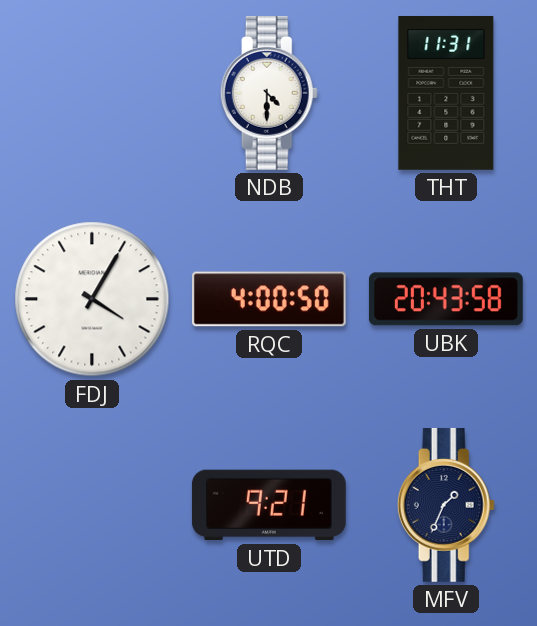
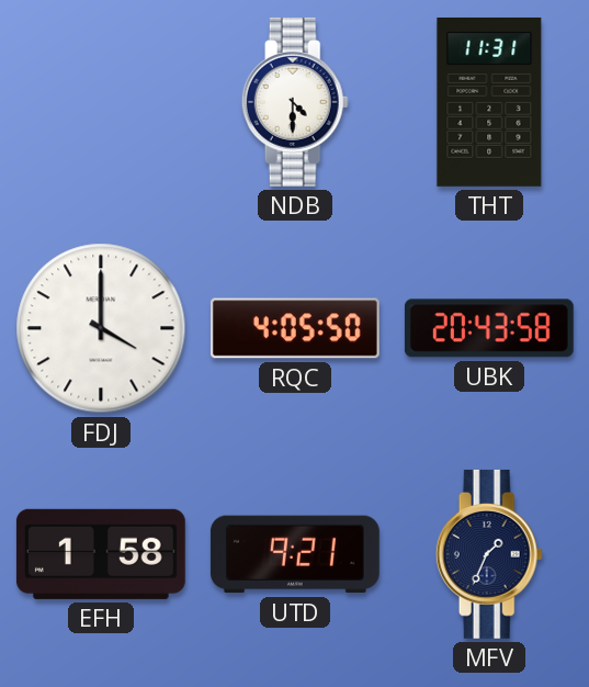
FDJ: 4:05 -> 4:00 (101, 328)
RQC: 4:00 -> 4:05 (295, 328)
EFH: none -> 1:58 (101, 554)
